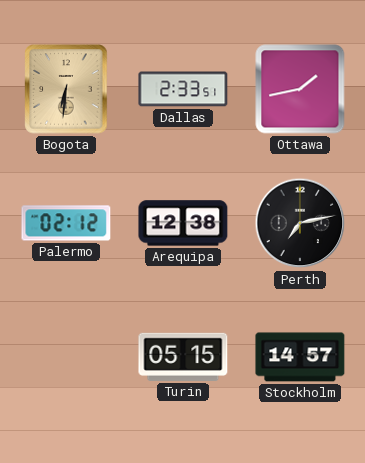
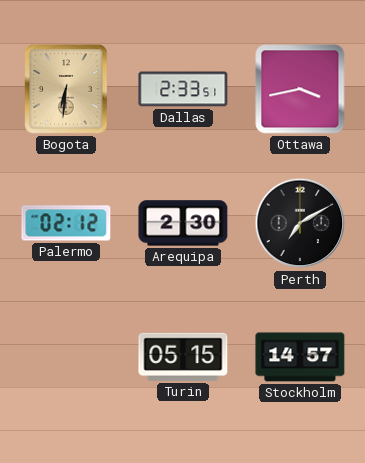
Ottawa: 1:43 -> 3:43 (300, 89)
Arequipa: 12:38 -> 2:30 (183, 223)
Perth: 7:13 -> 7:10 (300, 223)
